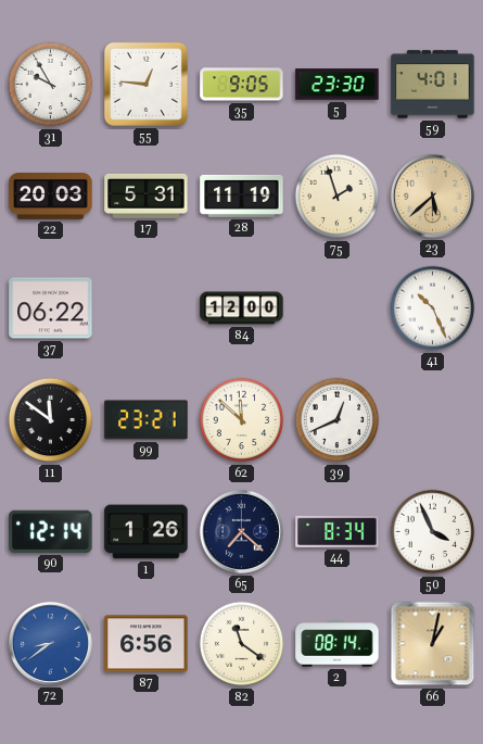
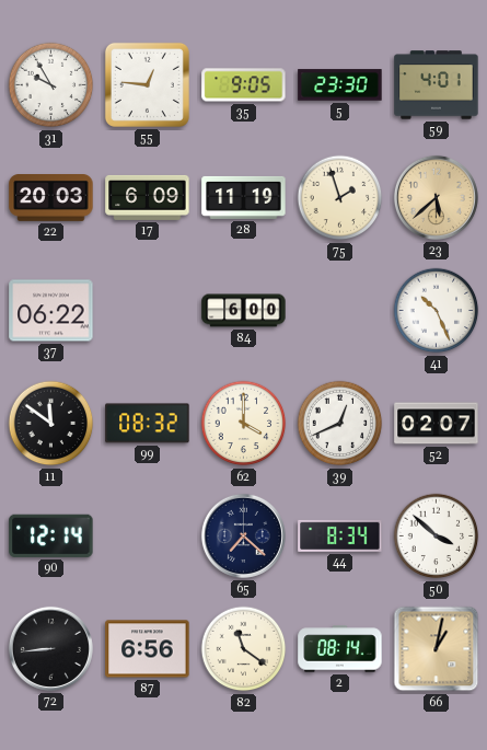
17: 5:31 -> 6:09 (148, 197)
84: 12:00 -> 6:00 (244, 311)
99: 23:21 -> 08:32 (148, 424)
62: 11:52 -> 4:00 (244, 424)
52: none -> 02:07 (437, 424)
1: 1:26 -> none (147, 532)
50: 3:56 -> 3:52 (437, 536)
72: 8:39 -> 8:44 (50, 648)
72 dial: blue -> black (50, 648)
